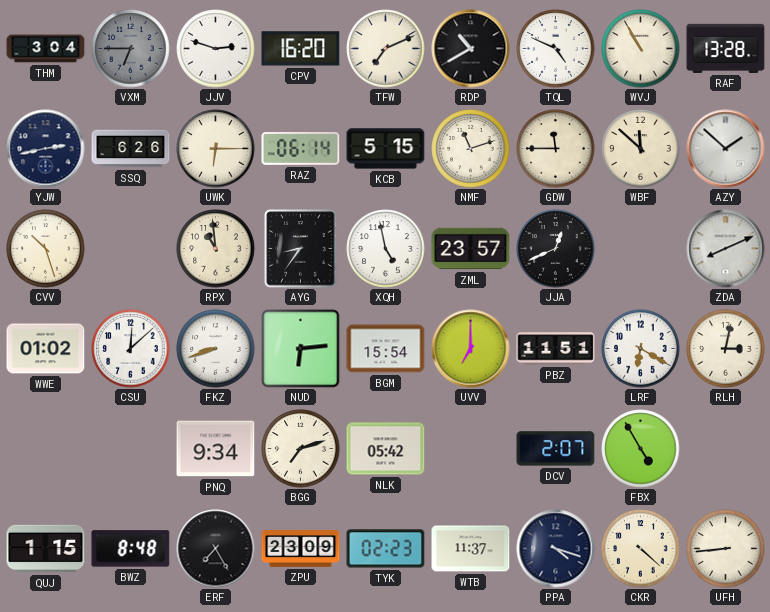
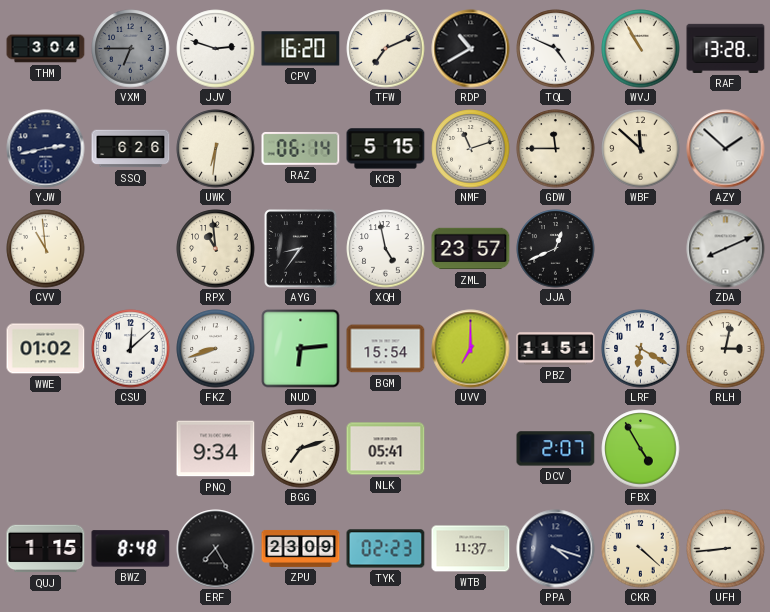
UWK: 6:15 -> 6:31 (216, 149)
CVV: 10:27 -> 10:59 (46, 249)
NLK: 05:42 -> 05:41 (386, 449)
